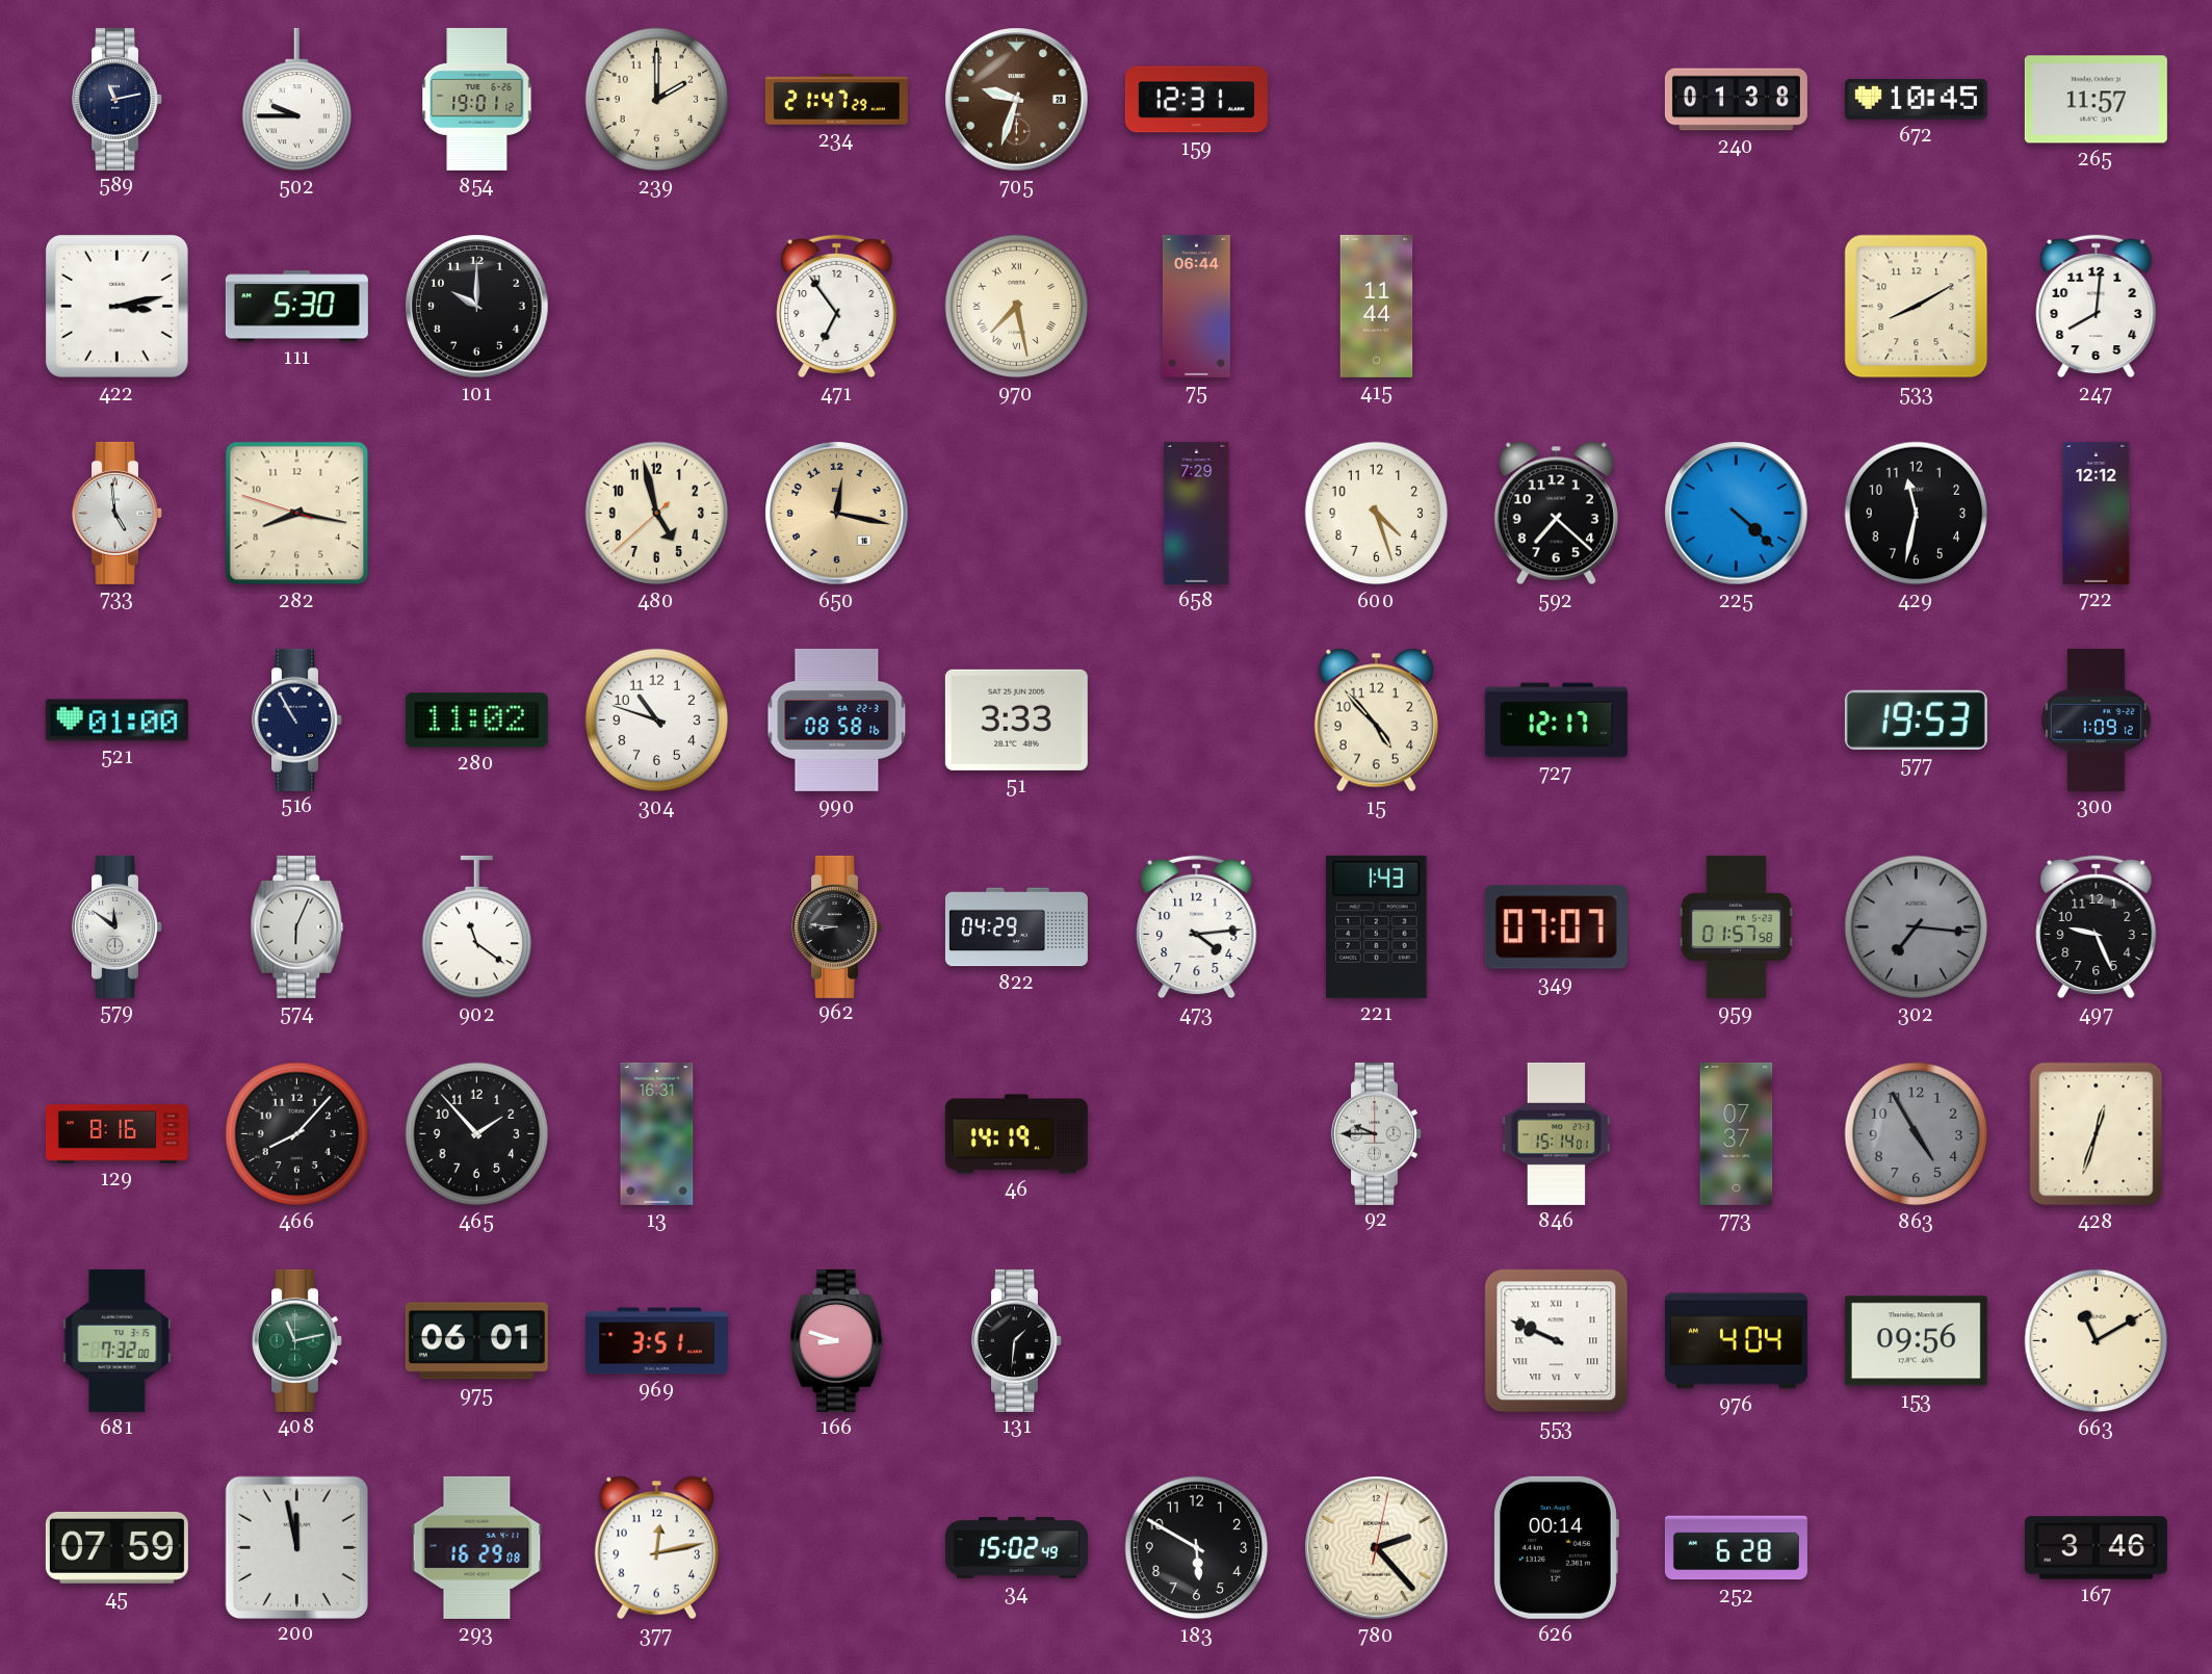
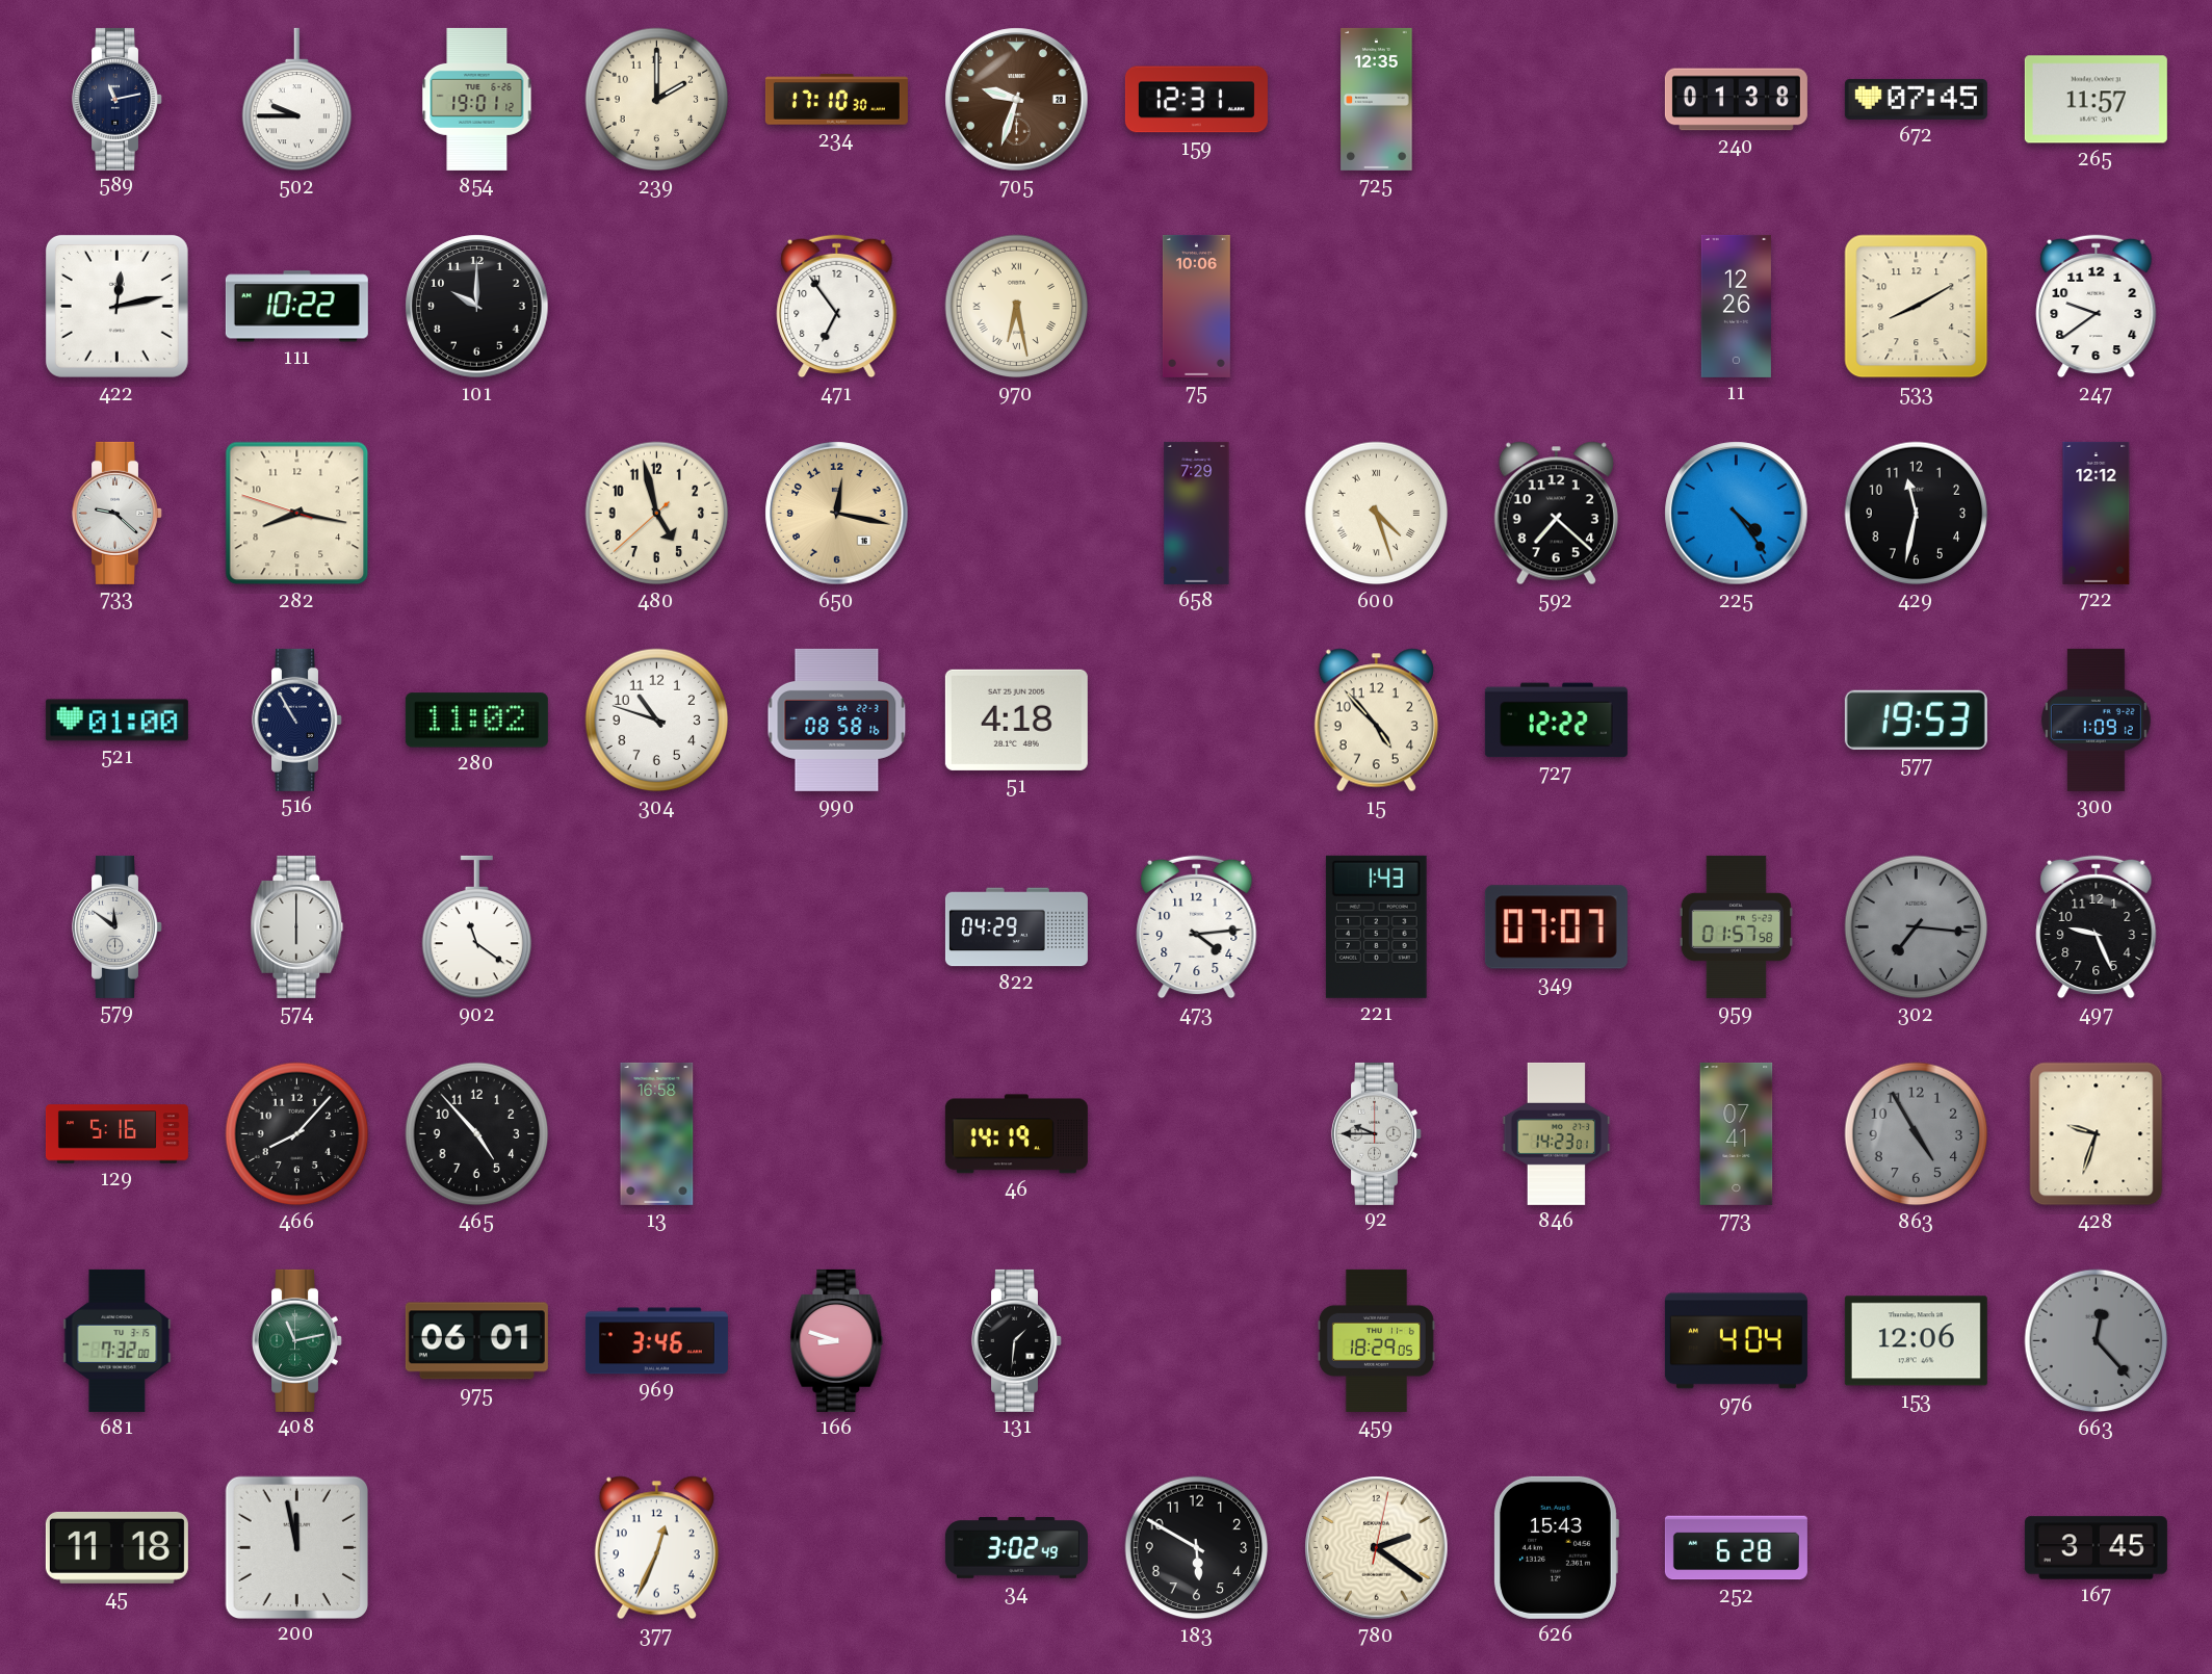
234: 21:47 -> 17:10 (836, 100)
725: none -> 12:35 (1377, 99)
672: 10:45 -> 07:45 (1916, 99)
422: 3:13 -> 12:13 (116, 306)
111: 5:30 -> 10:22 (296, 307)
970: 7:28 -> 6:28 (1017, 307)
75: 06:44 -> 10:06 (1196, 306)
415: 11:44 -> none (1377, 306)
11: none -> 12:26 (1736, 306)
247: 8:01 -> 9:39 (2097, 307)
733: 4:59 -> 9:22 (118, 513)
600 numerals: Arabic -> Roman (1377, 514)
225: 4:22 -> 4:24 (1737, 514)
51: 3:33 -> 4:18 (1016, 720)
727: 12:17 -> 12:22 (1556, 721)
574: 6:04 -> 6:00 (297, 926)
962: 8:46 -> none (837, 926)
129: 8:16 -> 5:16 (116, 1134)
465: 1:53 -> 4:53 (477, 1134)
13: 16:31 -> 16:58 (657, 1133)
846: 15:14 -> 14:23 (1557, 1133)
773: 07:37 -> 07:41 (1737, 1133)
428: 12:33 -> 9:33 (2097, 1134)
969: 3:51 -> 3:46 (656, 1341)
459: none -> 18:29 (1376, 1340)
553: 9:49 -> none (1557, 1341)
153: 09:56 -> 12:06 (1916, 1341)
663: 11:10 -> 12:23 (2097, 1341)
663 dial: cream -> grey (2097, 1341)
45: 07:59 -> 11:18 (116, 1547)
293: 16:29 -> none (477, 1547)
377: 12:13 -> 12:34 (656, 1548)
34: 15:02 -> 3:02 (1016, 1548)
780: 2:23 -> 2:21 (1377, 1548)
626: 00:14 -> 15:43 (1556, 1547)
167: 3:46 -> 3:45 (2096, 1548)
